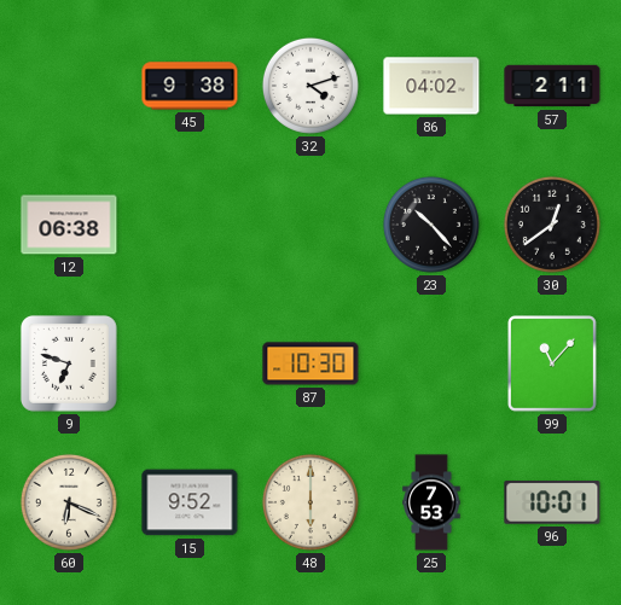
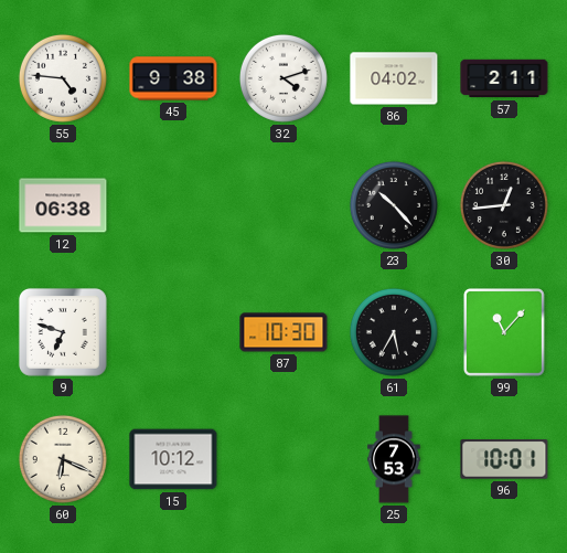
55: none -> 4:46 (63, 78)
30: 12:39 -> 12:44 (504, 205)
61: none -> 5:35 (394, 332)
15: 9:52 -> 10:12 (173, 459)
48: 6:00 -> none (310, 502)
